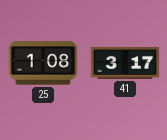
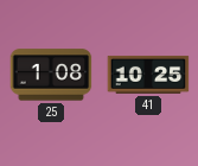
41: 3:17 -> 10:25 (148, 75)
